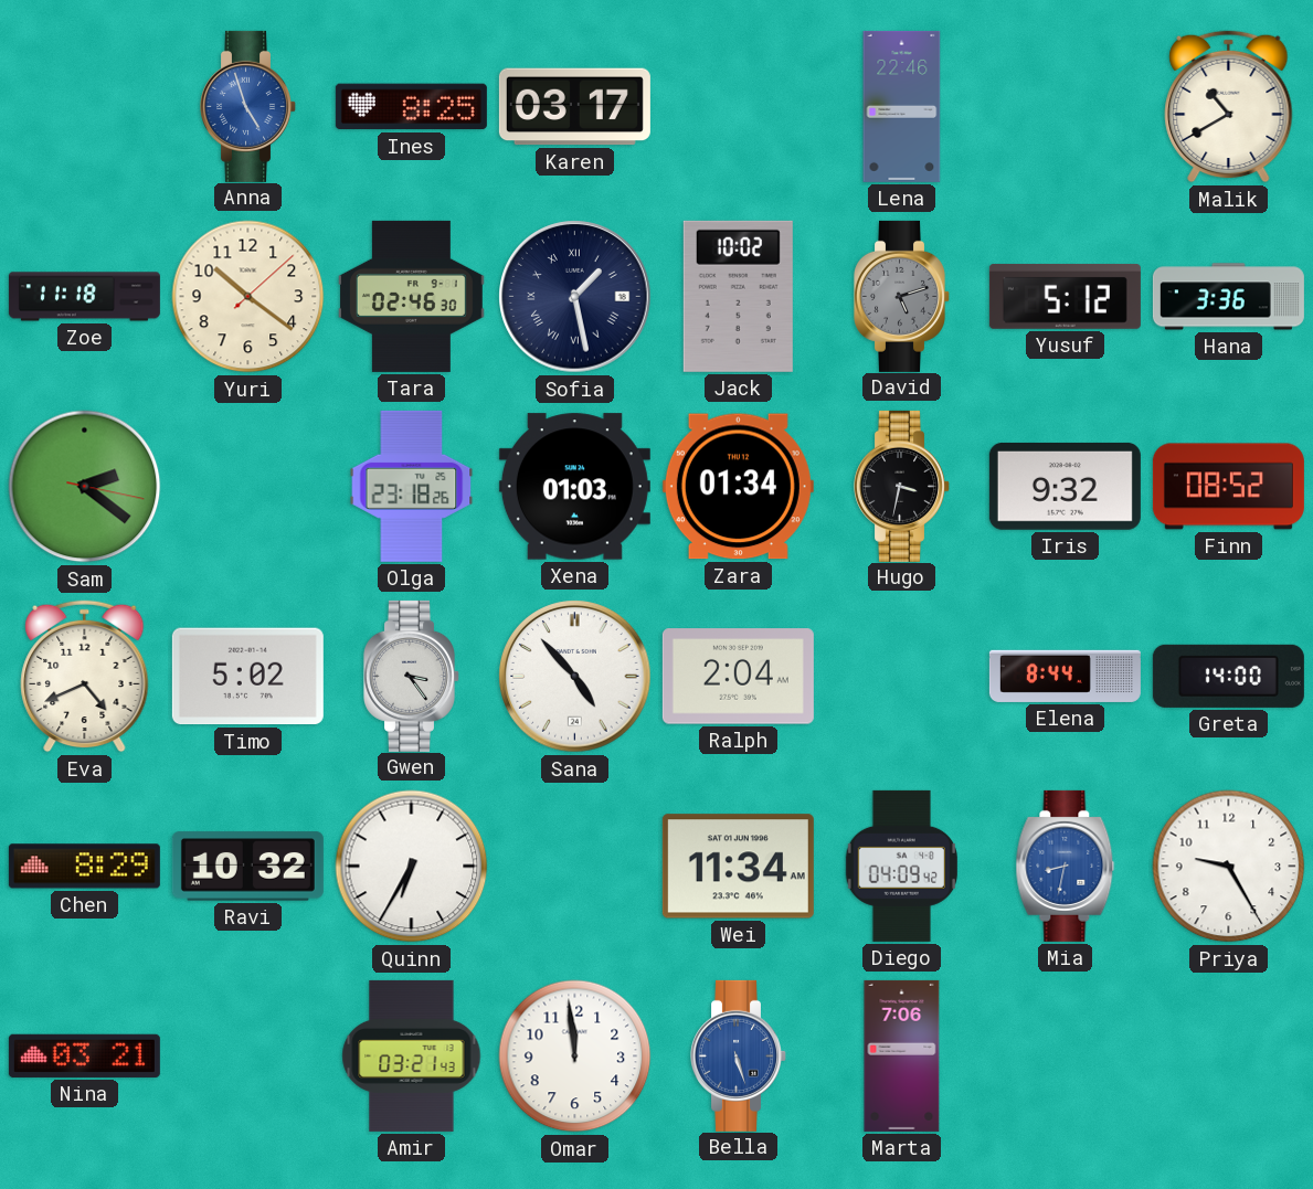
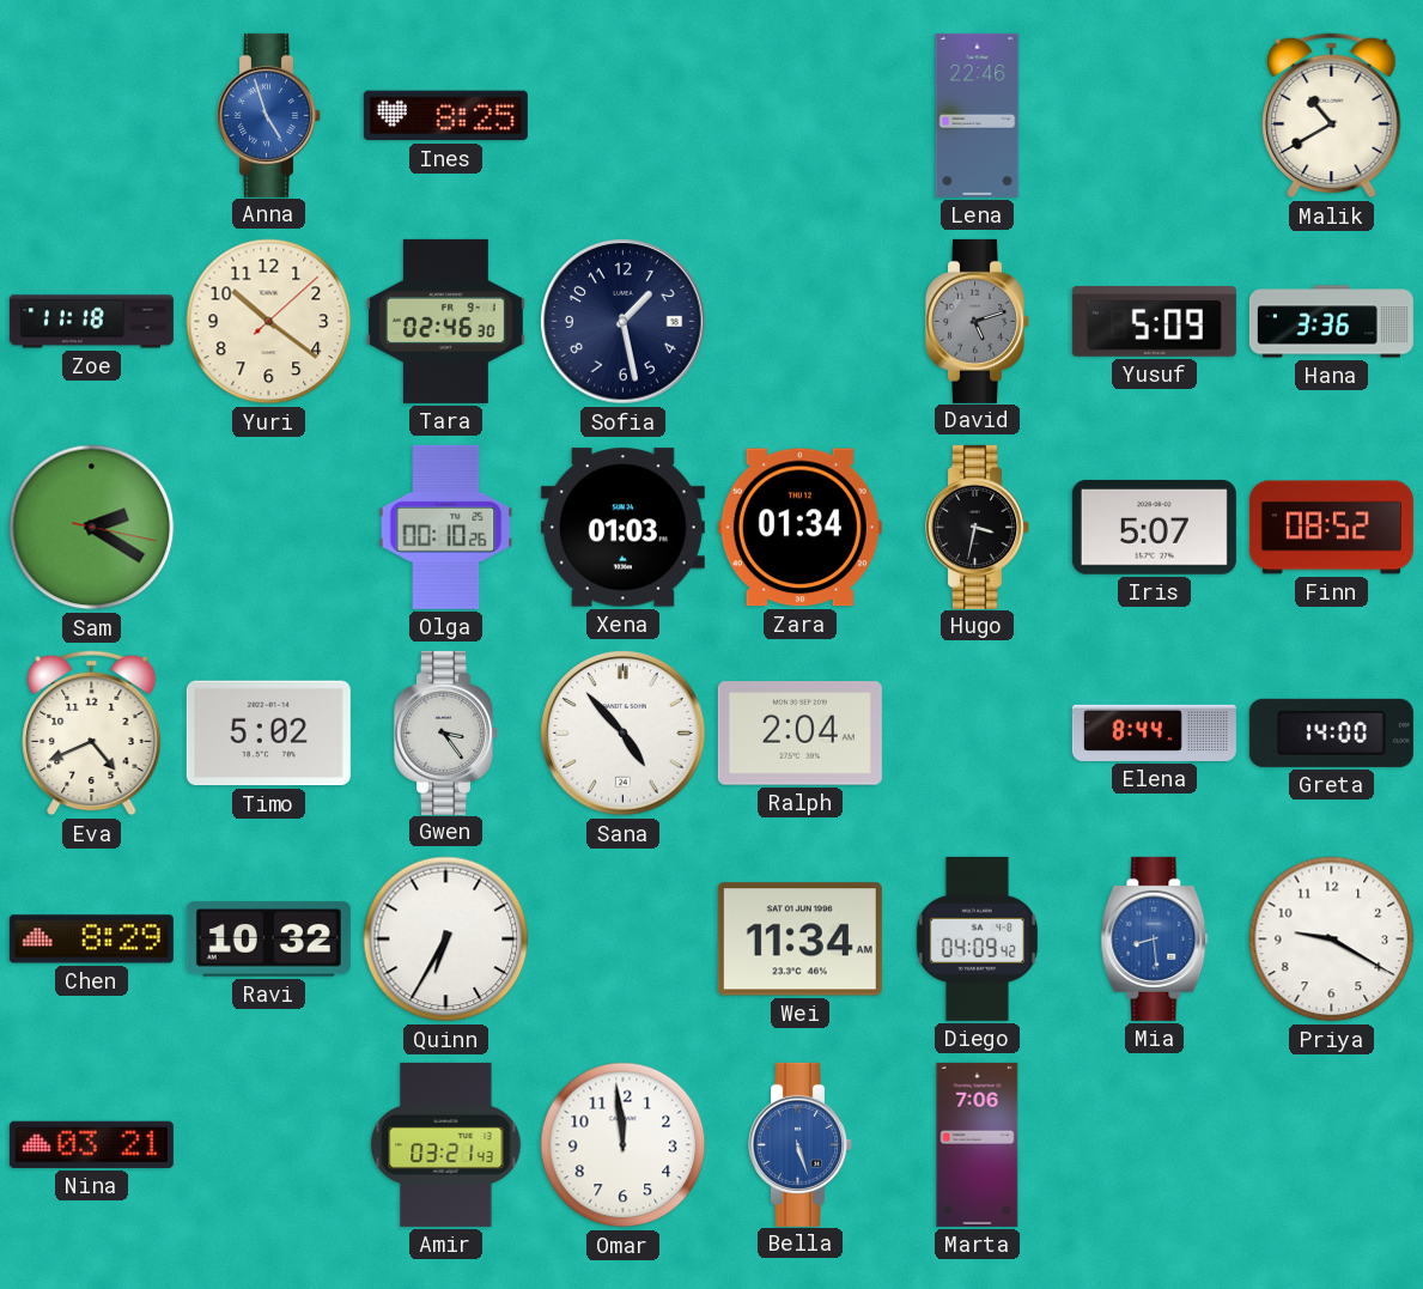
Karen: 03:17 -> none (574, 107)
Sofia numerals: Roman -> Arabic (624, 322)
Jack: 10:02 -> none (738, 296)
Yusuf: 5:12 -> 5:09 (1154, 322)
Sam: 2:21 -> 2:20 (92, 528)
Olga: 23:18 -> 00:10 (446, 527)
Iris: 9:32 -> 5:07 (1154, 527)
Mia: 8:32 -> 8:29 (1155, 938)
Priya: 9:25 -> 9:20 (1332, 940)
